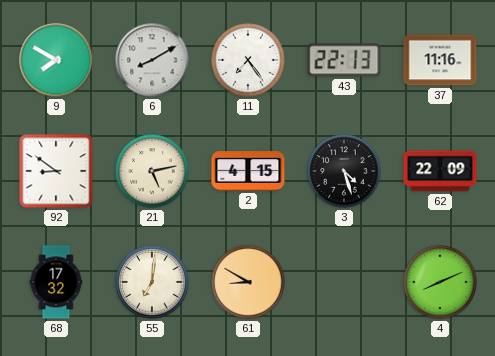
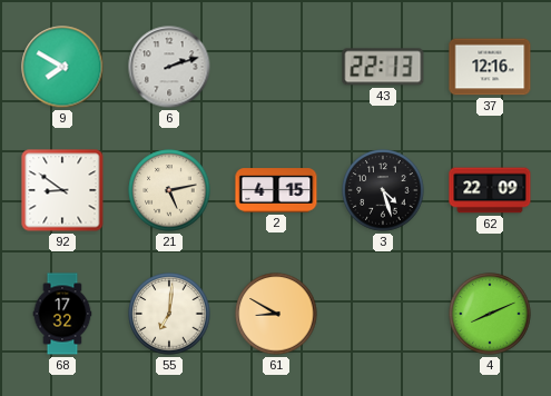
6: 8:10 -> 2:12 (169, 67)
11: 7:24 -> none (248, 60)
37: 11:16 -> 12:16 (490, 67)
